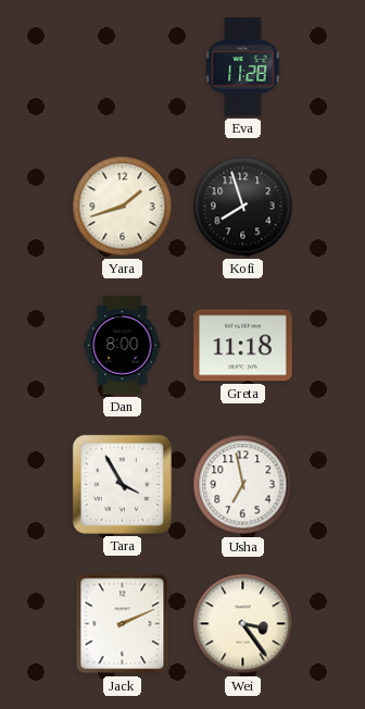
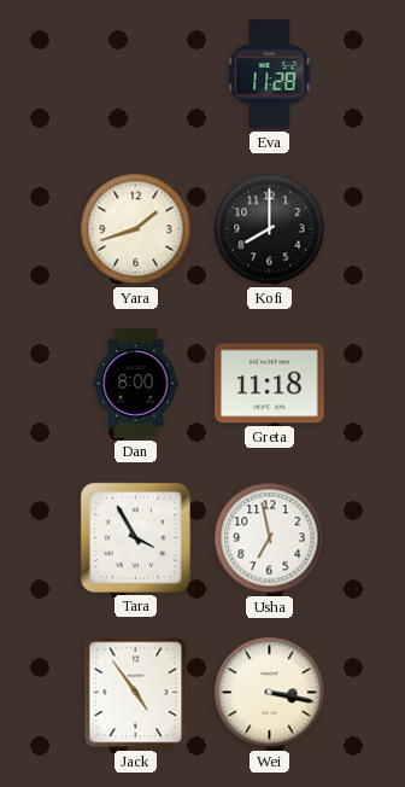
Kofi: 7:57 -> 8:00 (270, 229)
Jack: 2:11 -> 4:54 (136, 693)
Wei: 3:24 -> 3:17 (270, 693)
